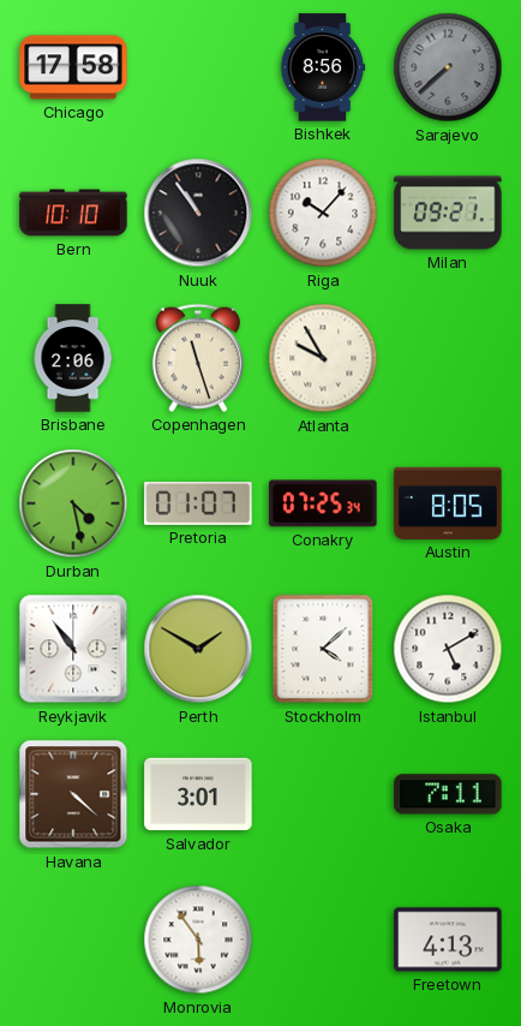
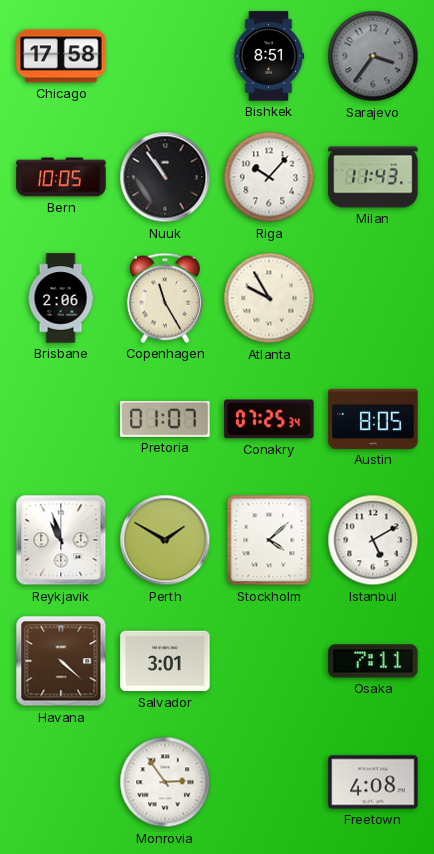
Bishkek: 8:56 -> 8:51 (269, 56)
Sarajevo: 7:38 -> 3:36 (373, 56)
Bern: 10:10 -> 10:05 (61, 177)
Milan: 09:21 -> 11:43 (373, 177)
Copenhagen: 11:27 -> 11:25 (165, 298)
Durban: 4:28 -> none (73, 503)
Reykjavik: 10:54 -> 10:57 (61, 540)
Monrovia: 5:54 -> 2:54 (165, 782)
Freetown: 4:13 -> 4:08 (373, 782)
